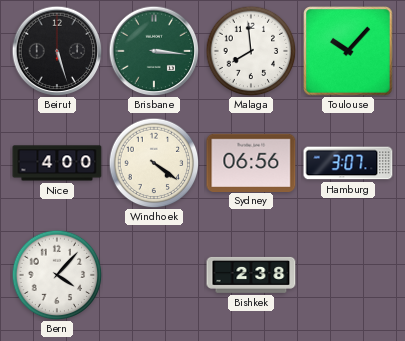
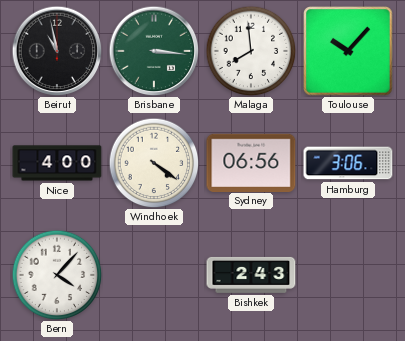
Beirut: 5:27 -> 10:58 (57, 51)
Hamburg: 3:07 -> 3:06 (348, 163)
Bishkek: 2:38 -> 2:43 (251, 275)
